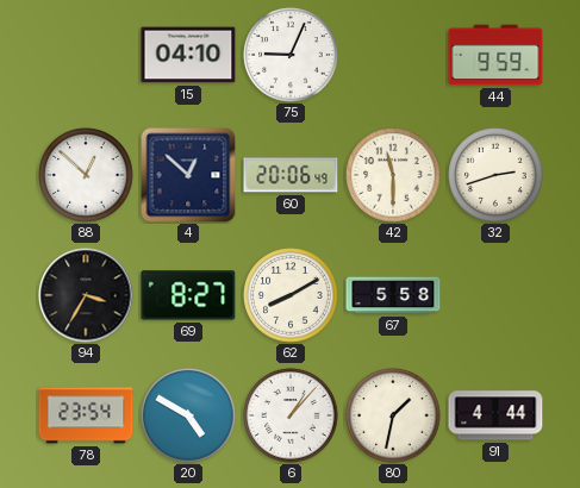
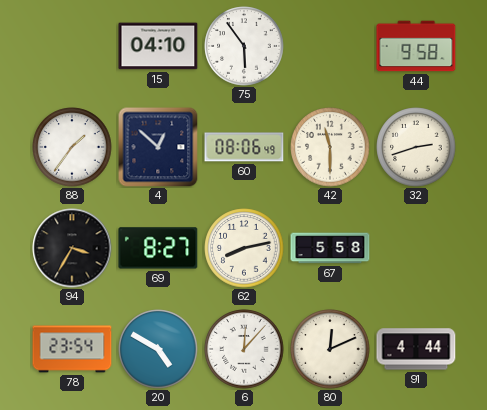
75: 9:04 -> 5:54 (244, 46)
44: 9:59 -> 9:58 (416, 46)
88: 12:52 -> 1:36 (72, 147)
60: 20:06 -> 08:06 (244, 147)
62: 8:10 -> 8:13 (244, 248)
6: 1:07 -> 12:07 (244, 349)
80: 1:32 -> 12:11 (330, 349)
